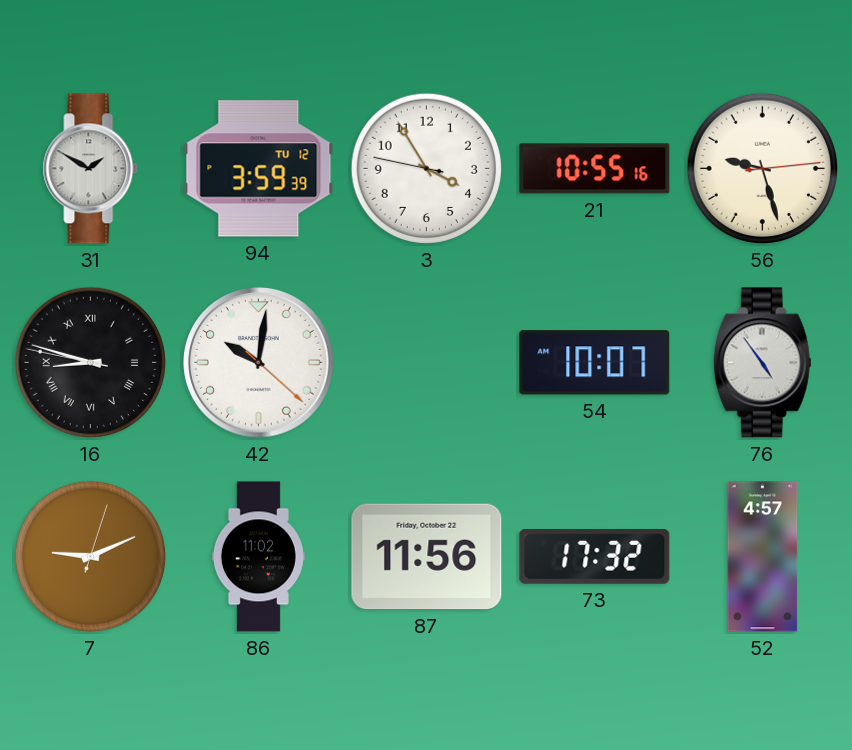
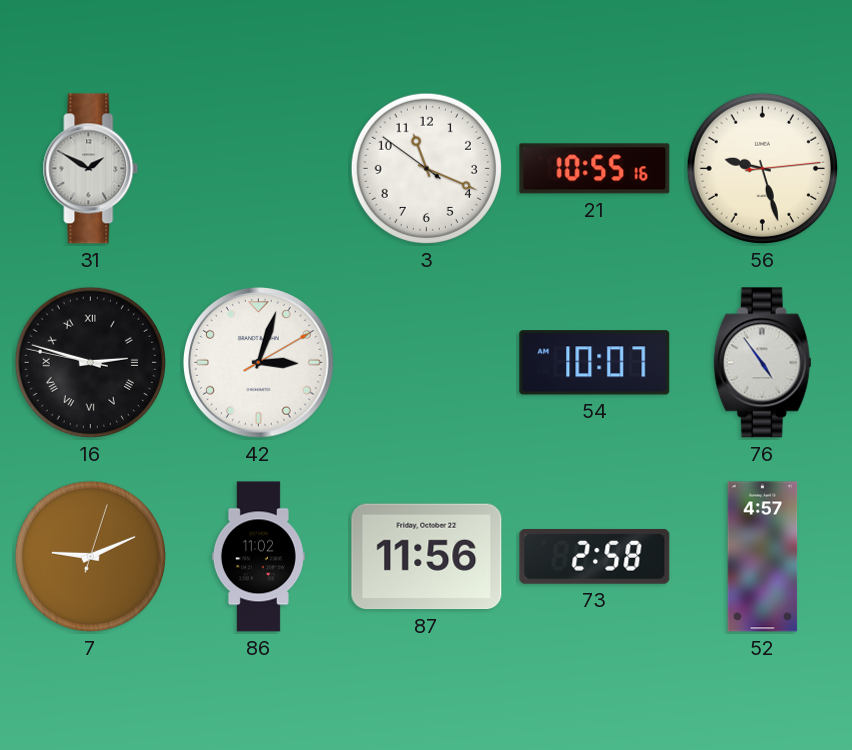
94: 3:59 -> none (259, 169)
3: 3:54 -> 11:18 (426, 168)
16: 8:47 -> 2:47 (90, 362)
42: 10:01 -> 3:03 (259, 363)
73: 17:32 -> 2:58 (595, 557)
